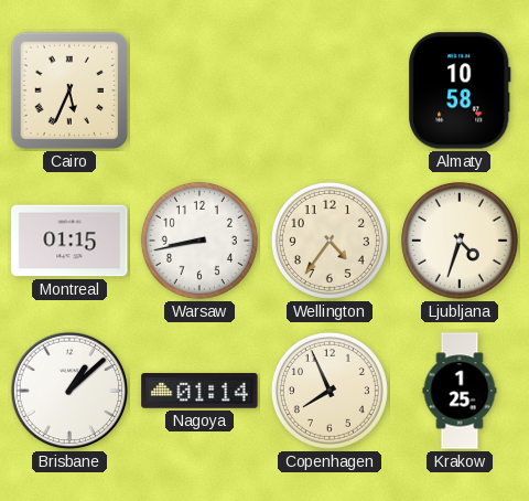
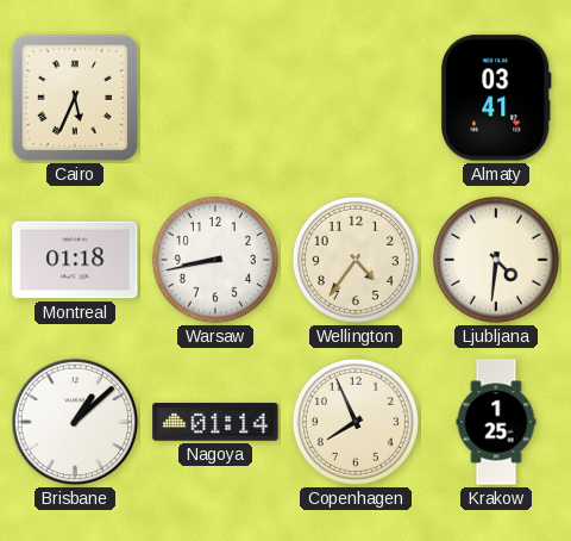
Almaty: 10:58 -> 03:41 (496, 98)
Montreal: 01:15 -> 01:18 (75, 260)
Ljubljana: 4:33 -> 4:31 (496, 260)
